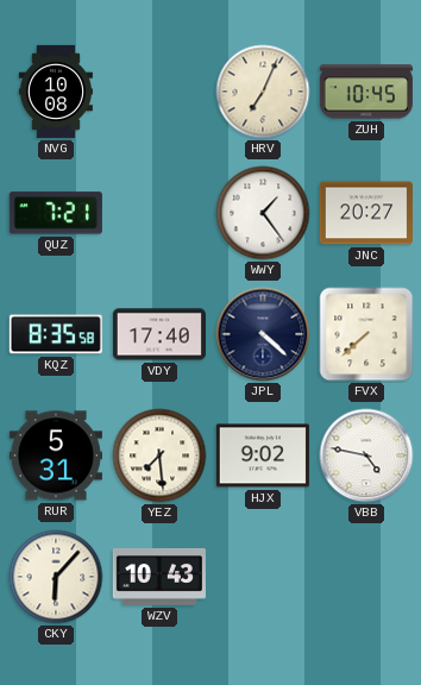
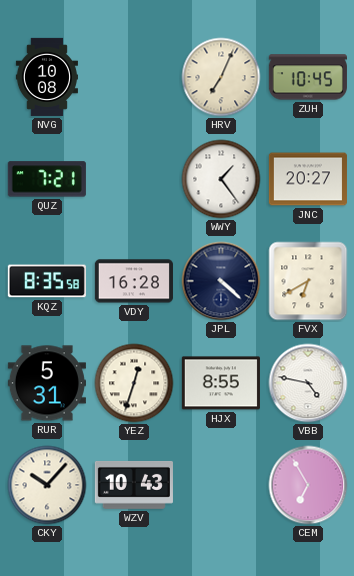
VDY: 17:40 -> 16:28 (134, 281)
FVX: 7:38 -> 6:40 (308, 281)
YEZ: 7:29 -> 12:33 (134, 383)
HJX: 9:02 -> 8:55 (221, 383)
CKY: 6:07 -> 10:07 (47, 485)
CEM: none -> 6:55 (308, 485)
